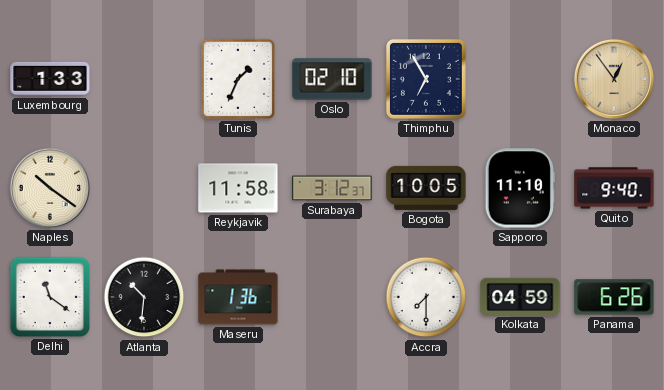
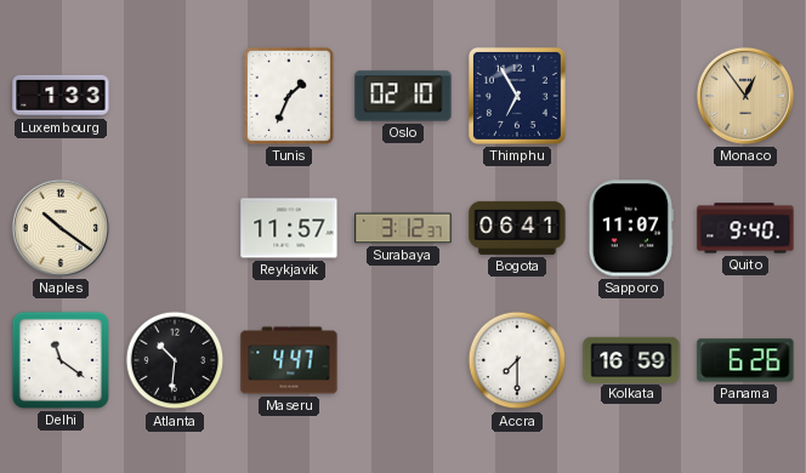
Reykjavik: 11:58 -> 11:57 (289, 228)
Bogota: 10:05 -> 06:41 (517, 228)
Sapporo: 11:10 -> 11:07 (631, 228)
Maseru: 1:36 -> 4:47 (289, 360)
Kolkata: 04:59 -> 16:59 (631, 359)
